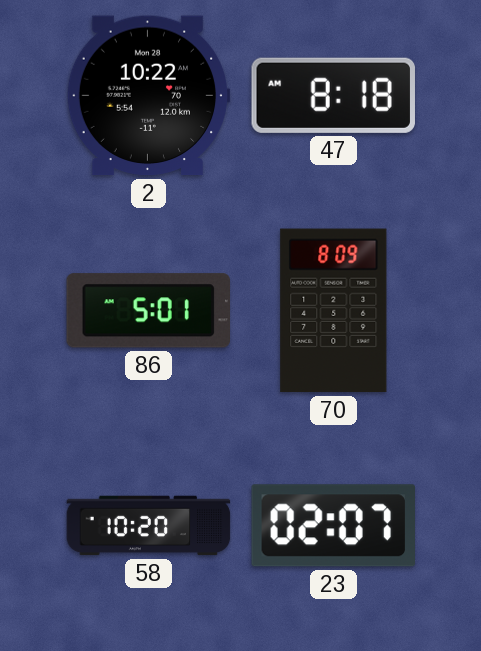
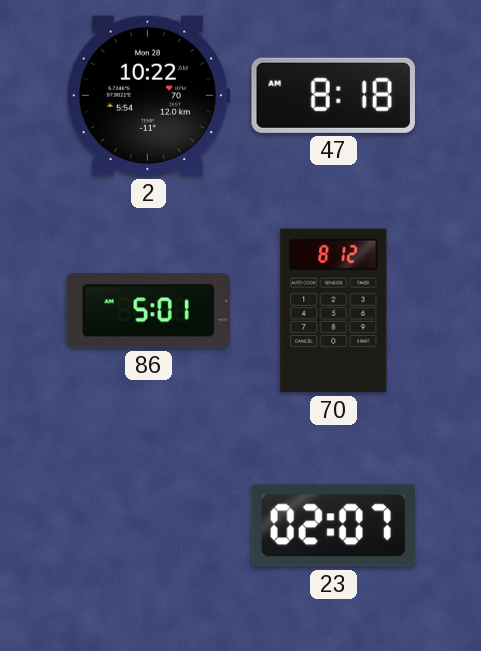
70: 8:09 -> 8:12 (334, 311)
58: 10:20 -> none (149, 526)
